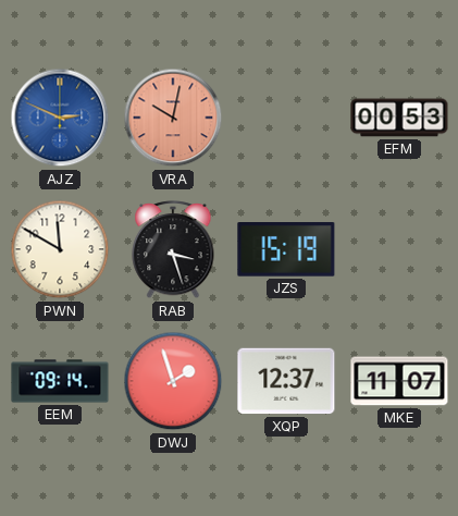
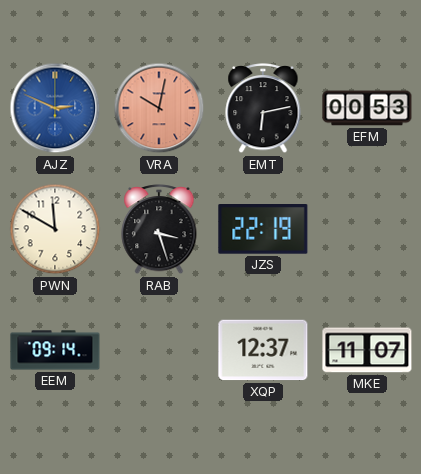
EMT: none -> 6:13 (263, 109)
JZS: 15:19 -> 22:19 (263, 229)
DWJ: 1:57 -> none (173, 381)
